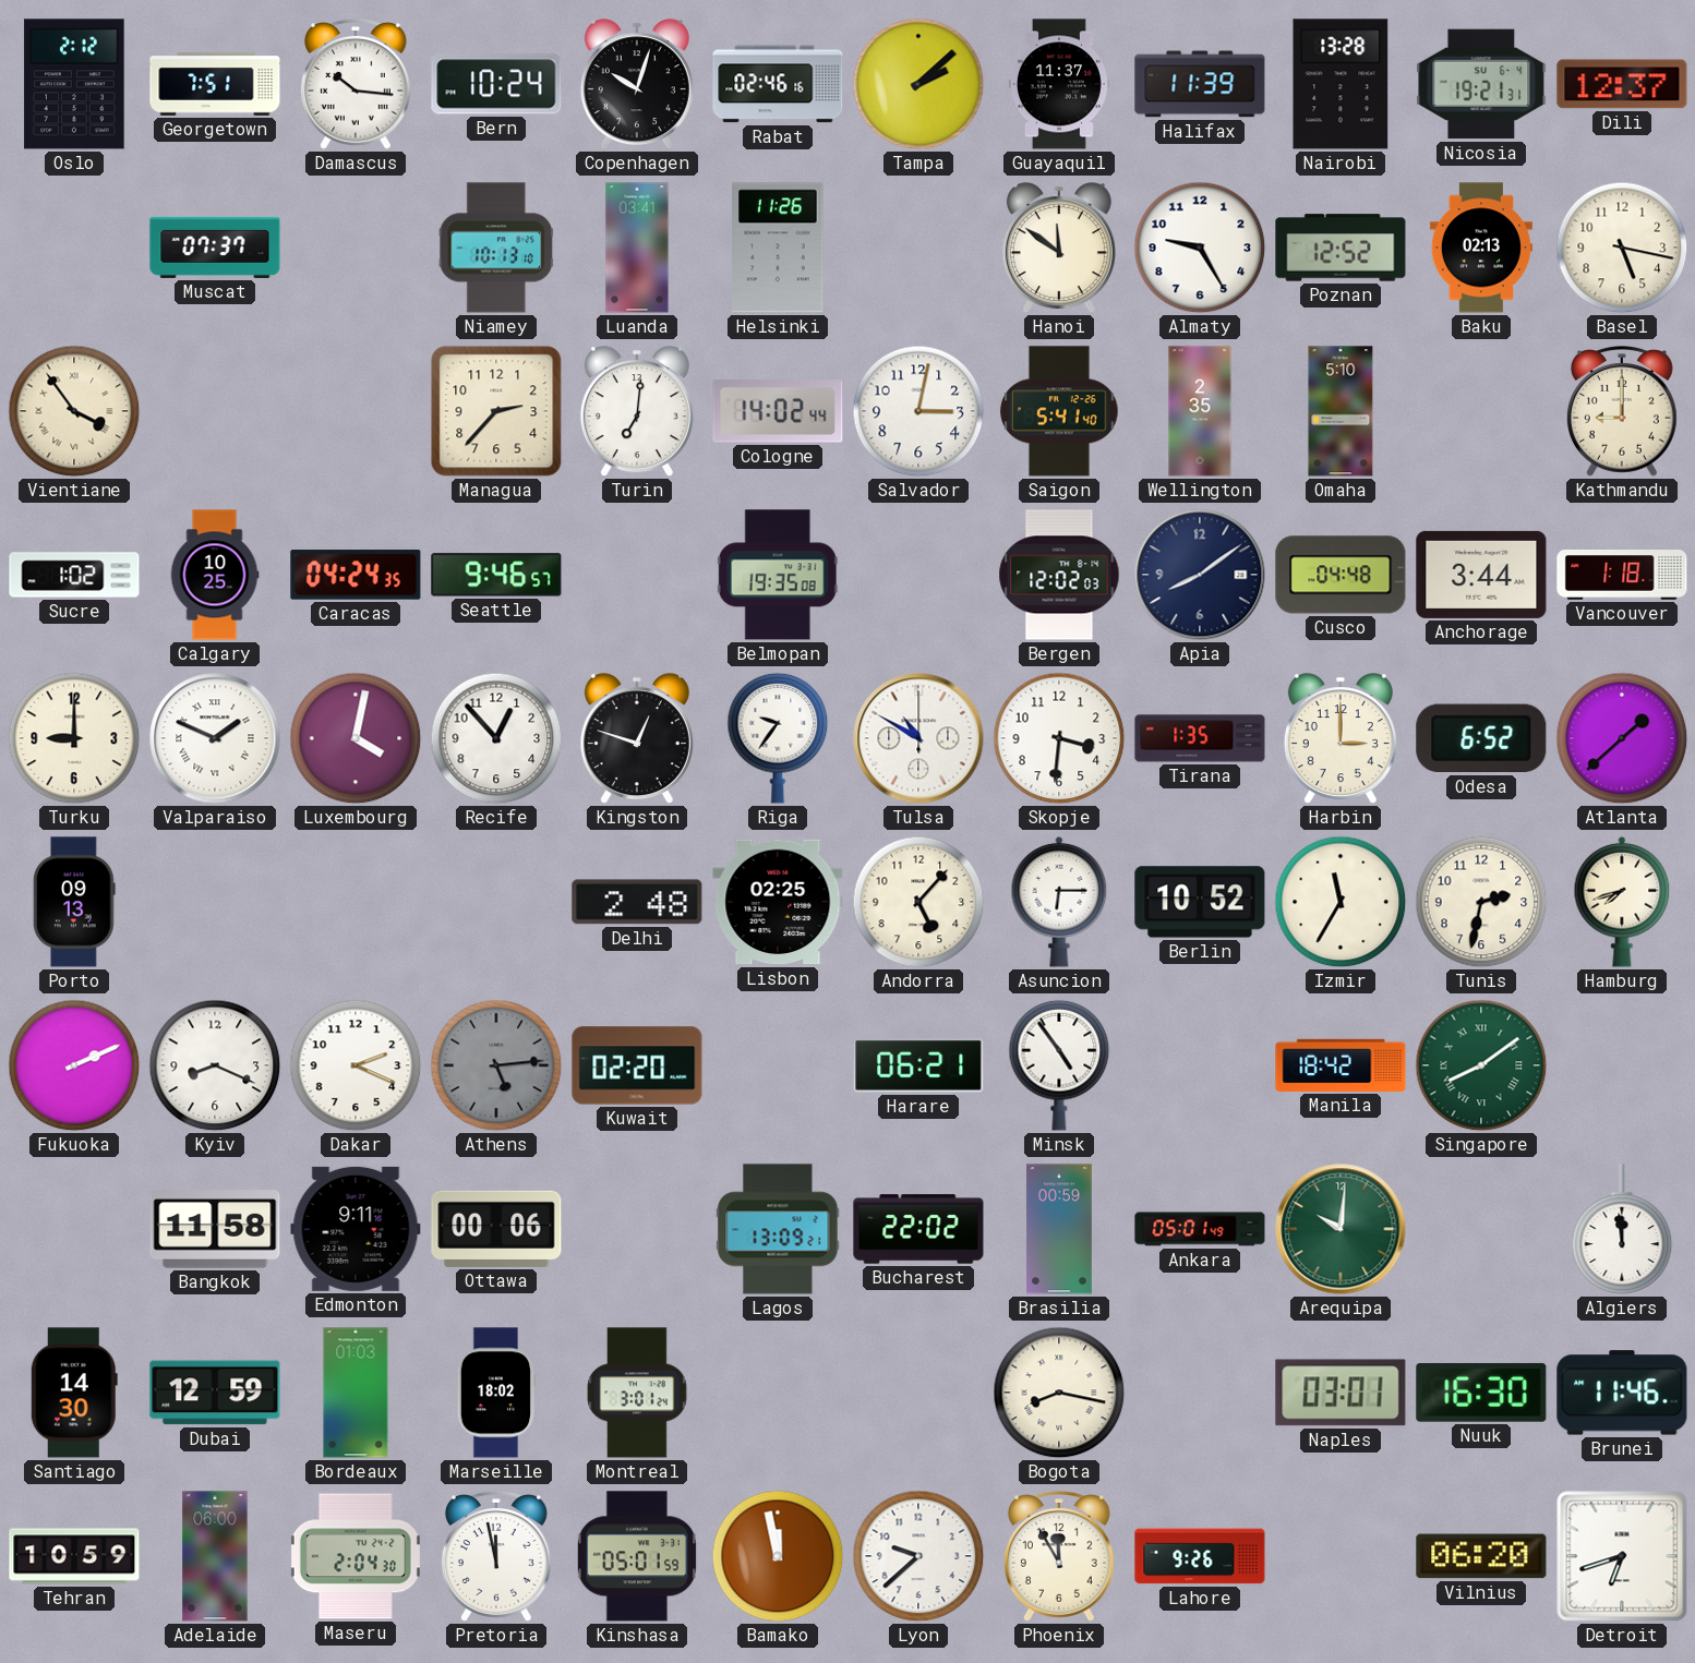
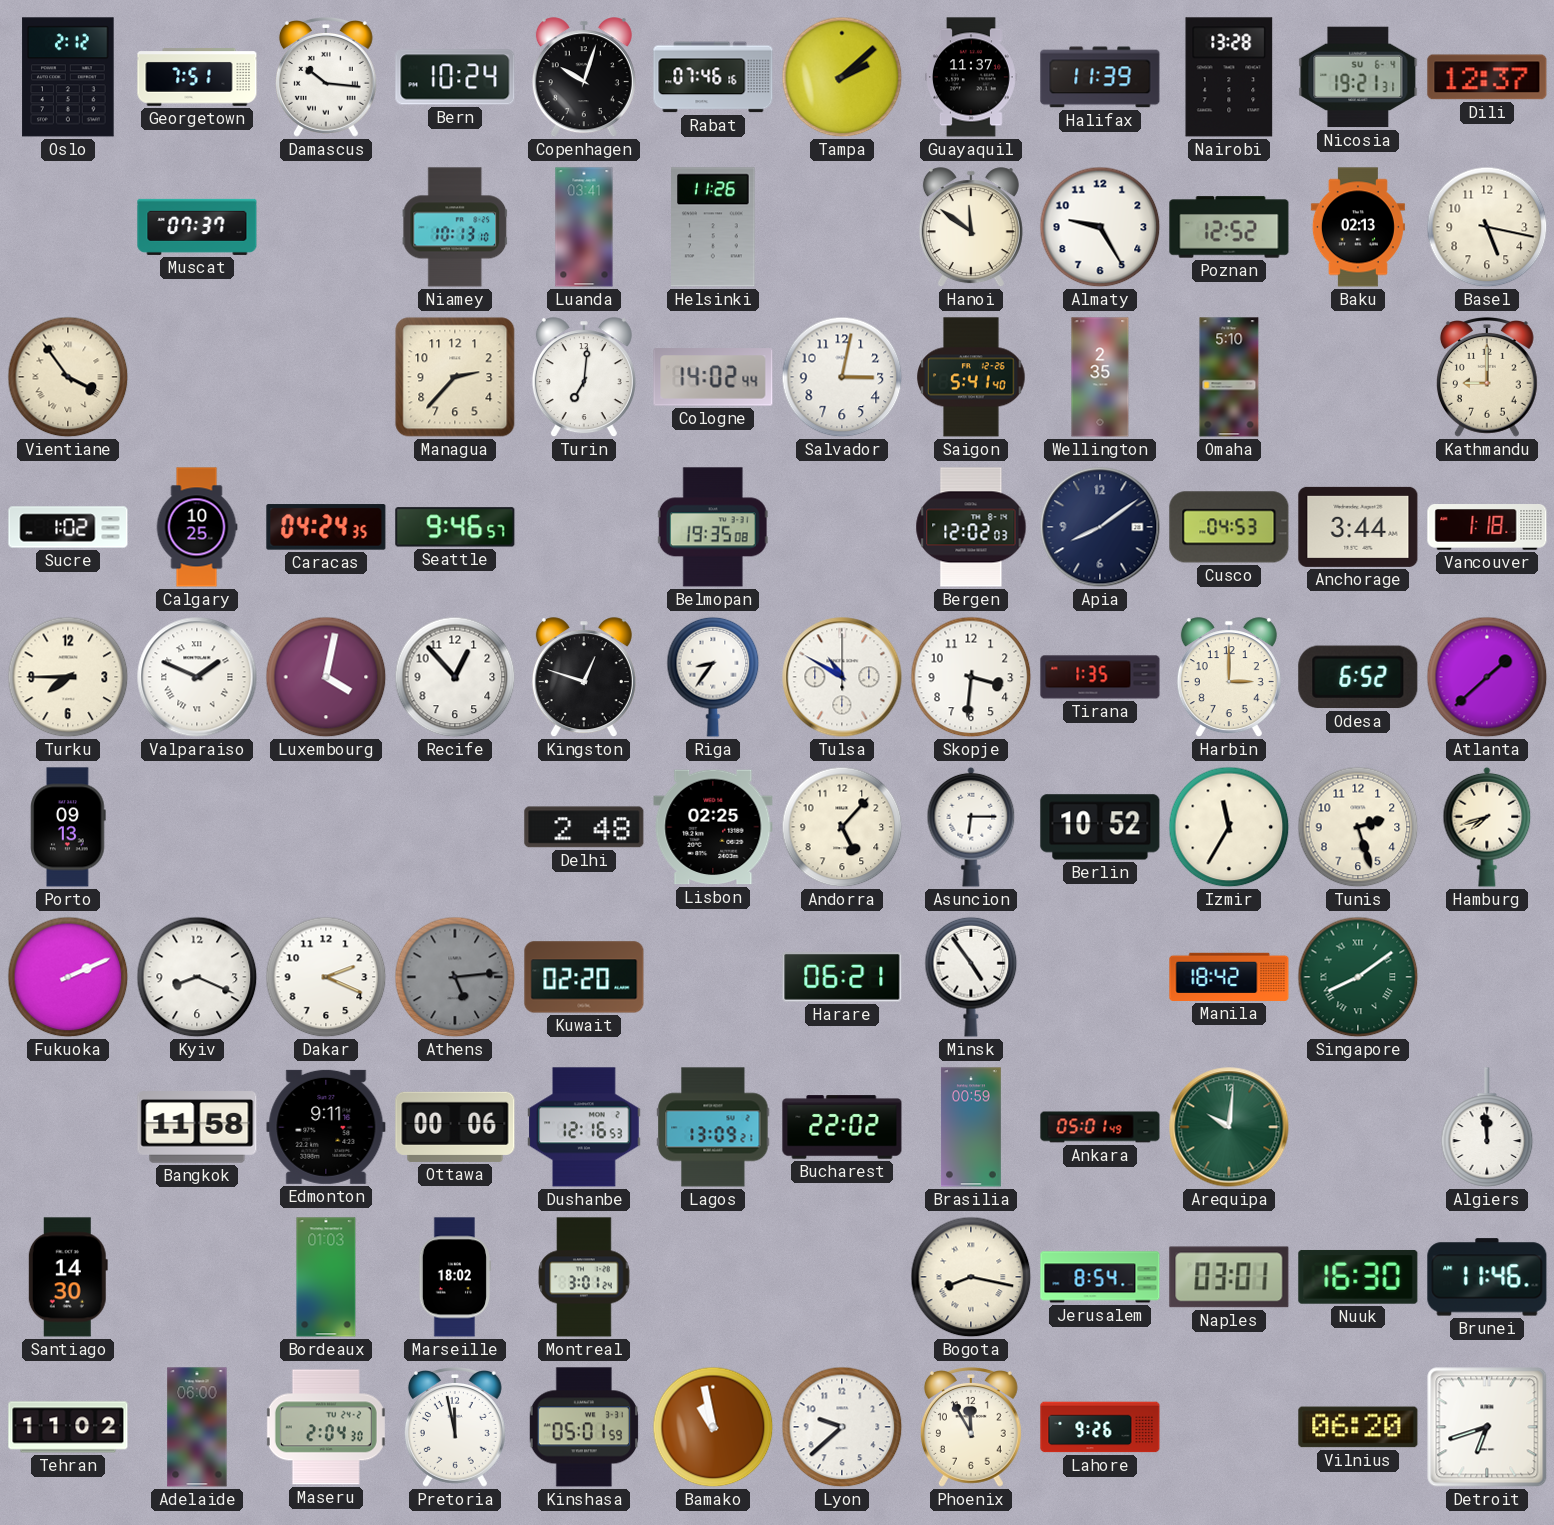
Rabat: 02:46 -> 07:46 (713, 77)
Cusco: 04:48 -> 04:53 (1229, 527)
Turku: 9:00 -> 7:45 (68, 677)
Riga: 9:36 -> 8:36 (713, 677)
Tunis: 2:32 -> 2:27 (1358, 827)
Dushanbe: none -> 12:16 (584, 1127)
Dubai: 12:59 -> none (215, 1393)
Jerusalem: none -> 8:54 (1100, 1277)
Tehran: 10:59 -> 11:02 (68, 1427)
Bamako: 11:58 -> 10:58 (713, 1427)
